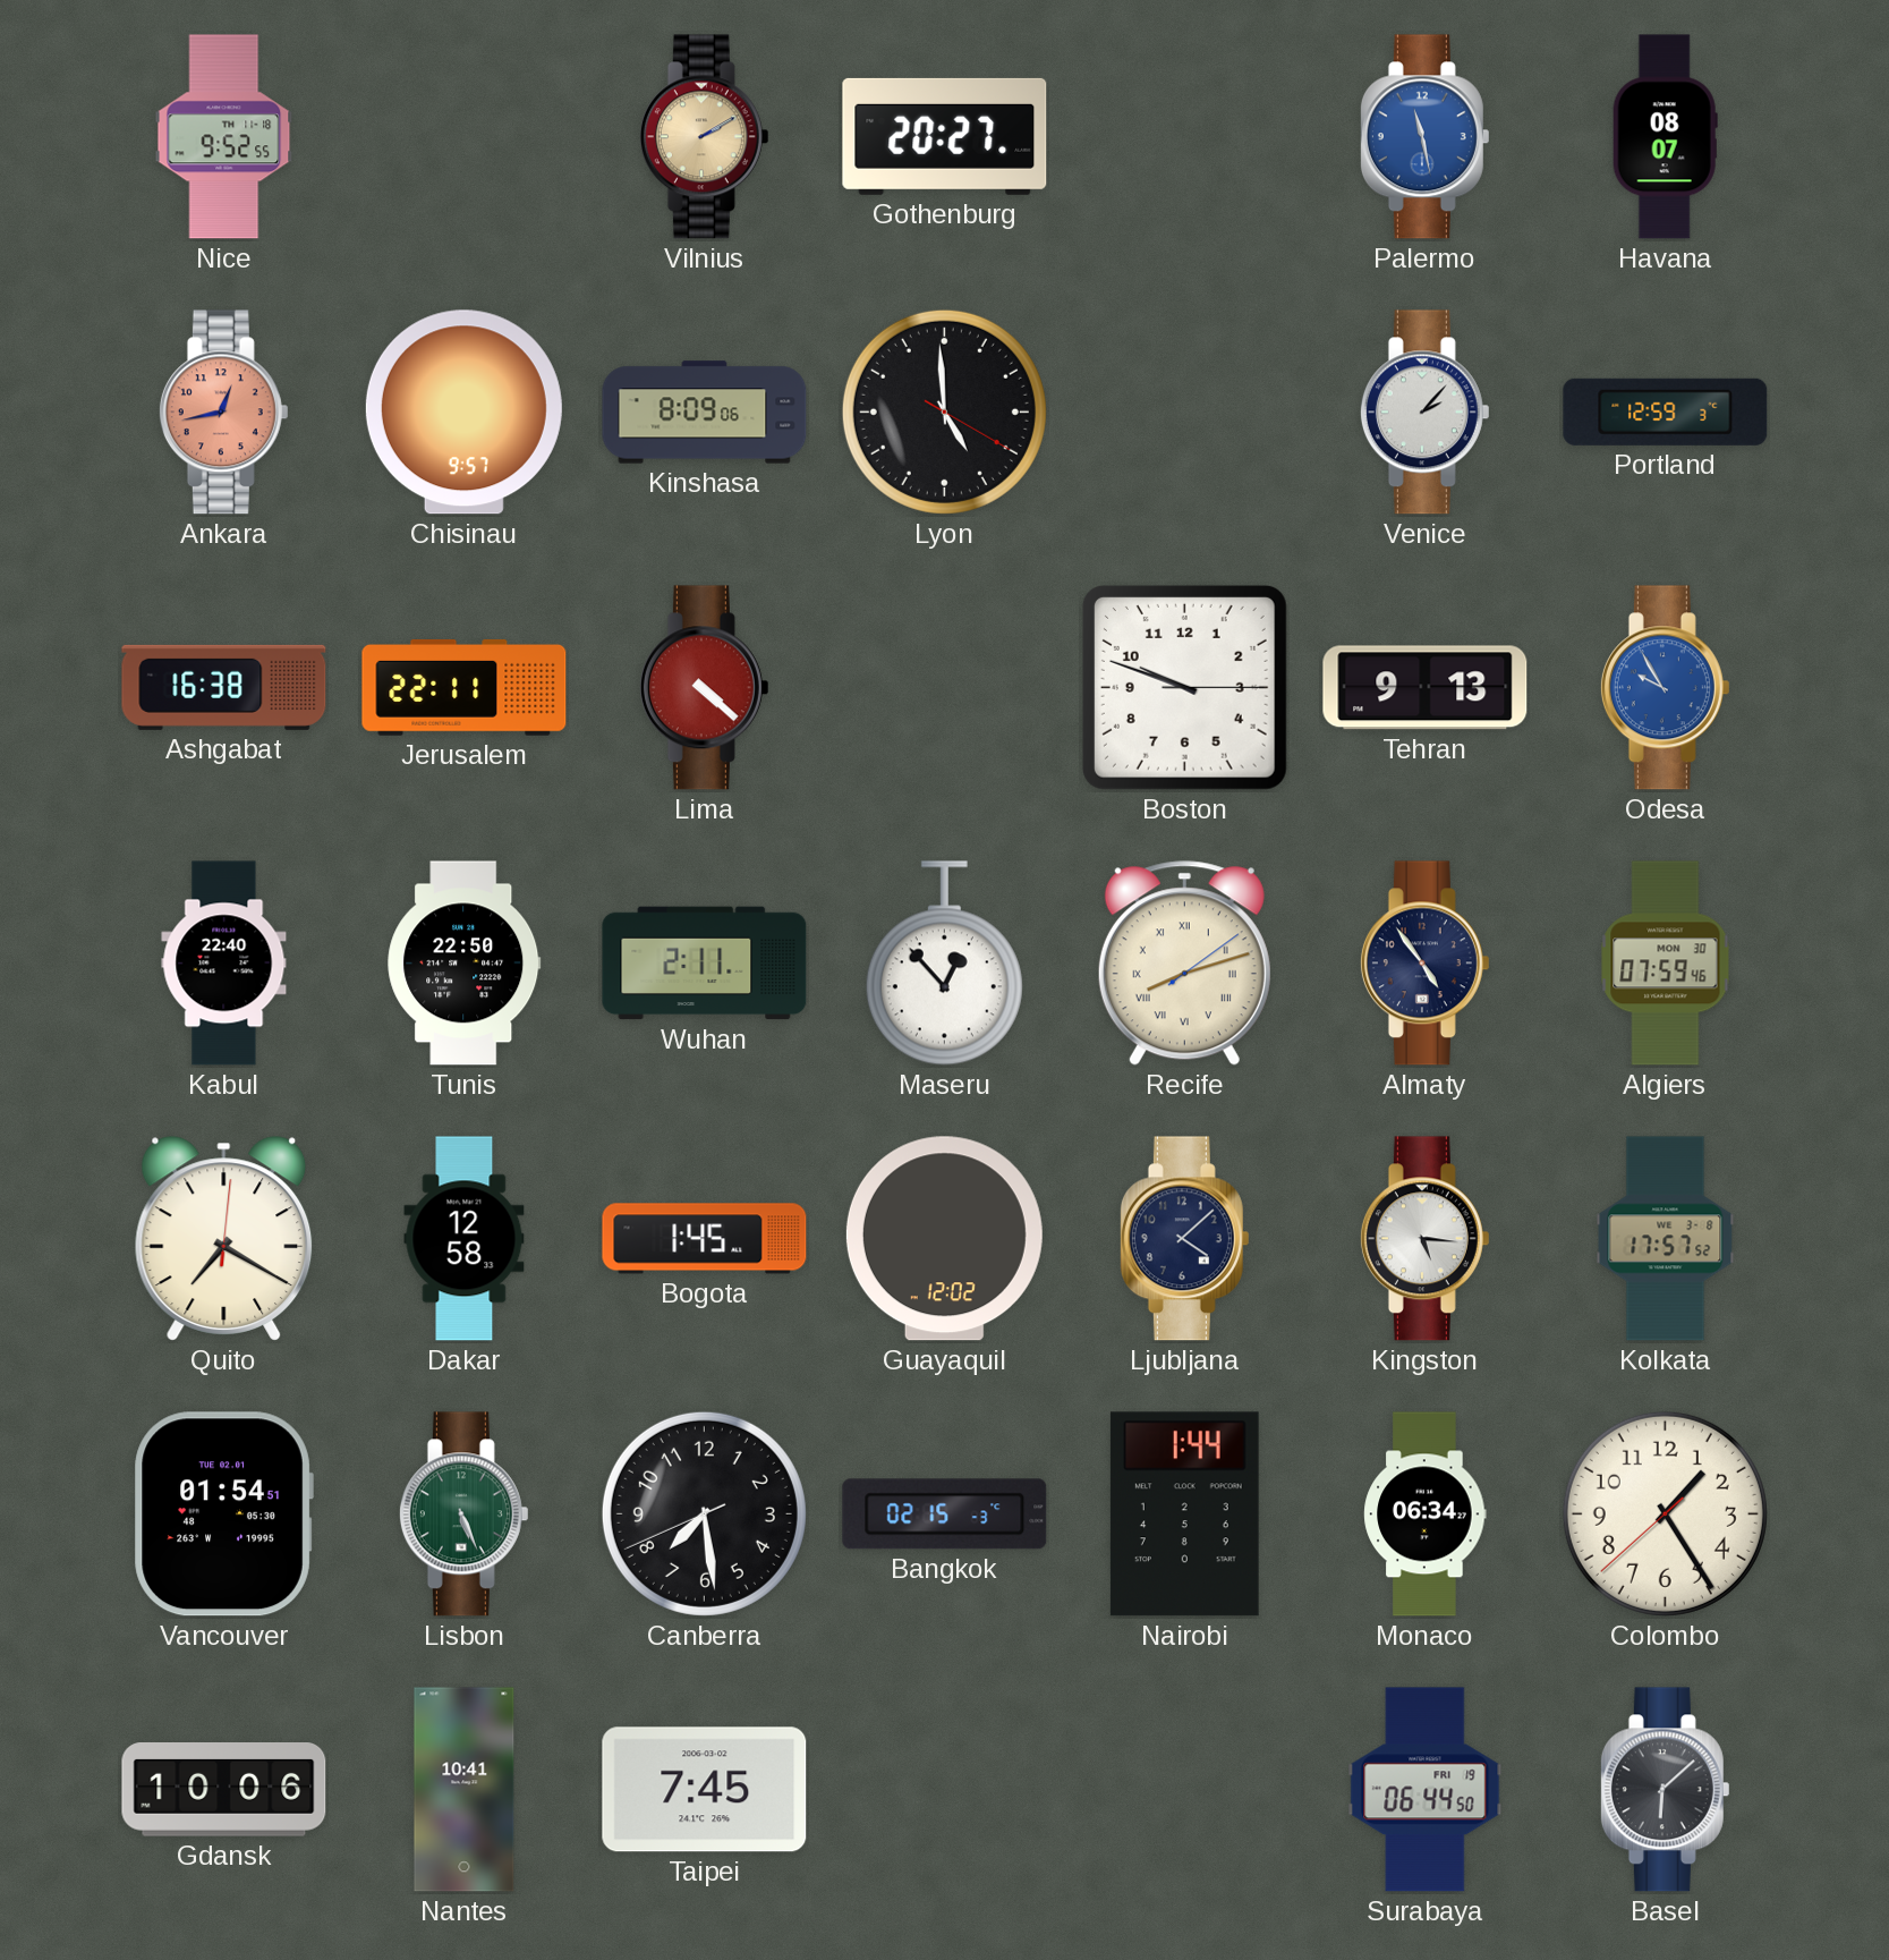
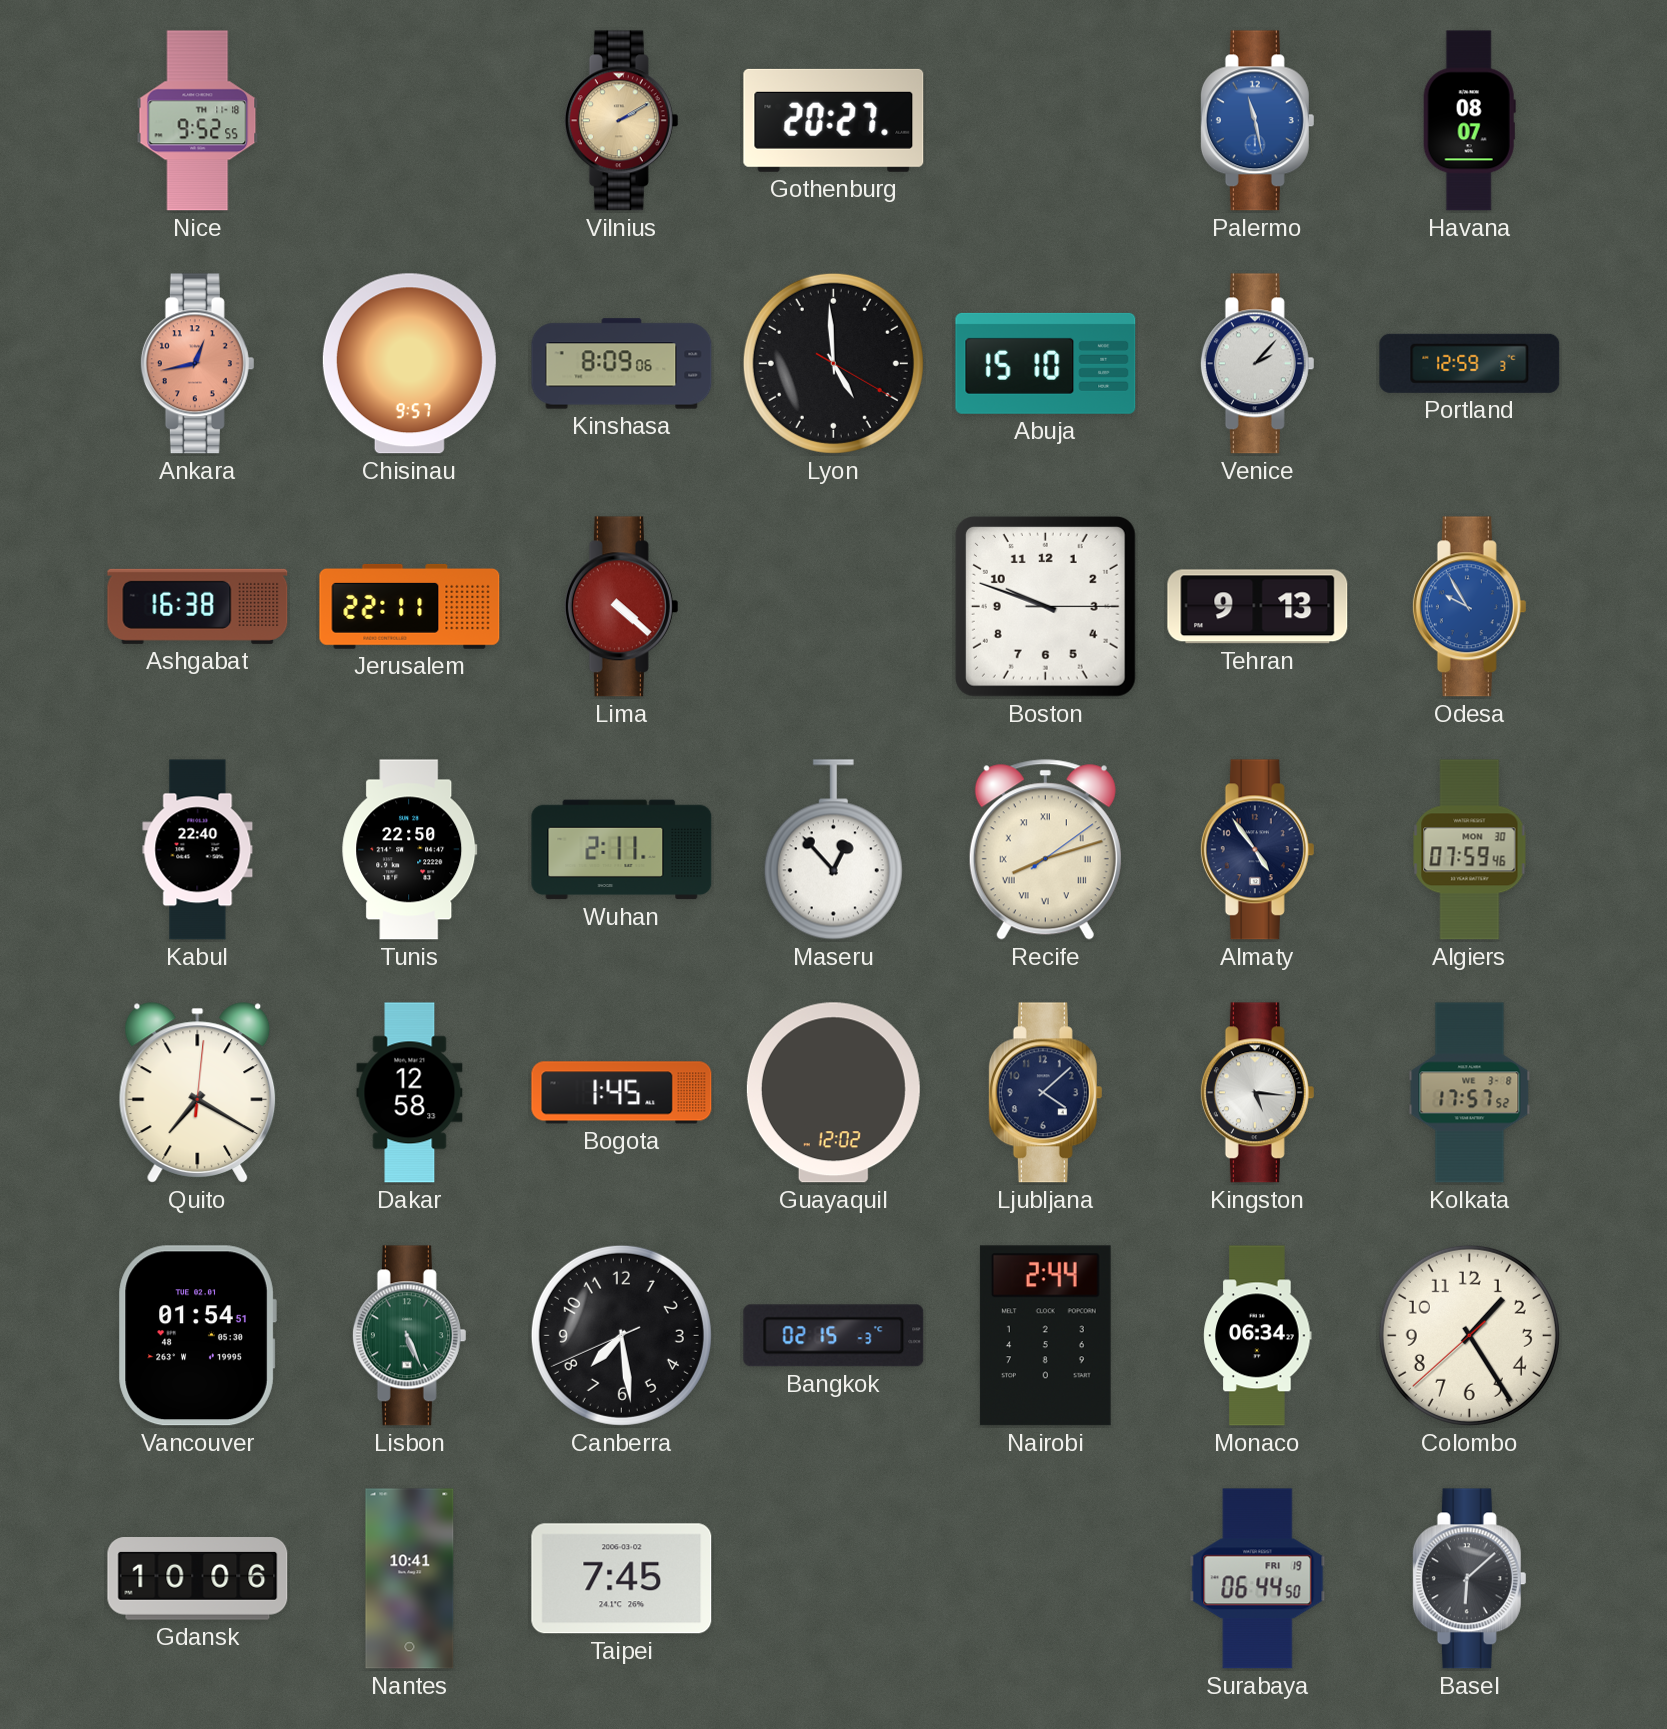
Abuja: none -> 15:10 (1046, 363)
Nairobi: 1:44 -> 2:44 (1045, 1336)
